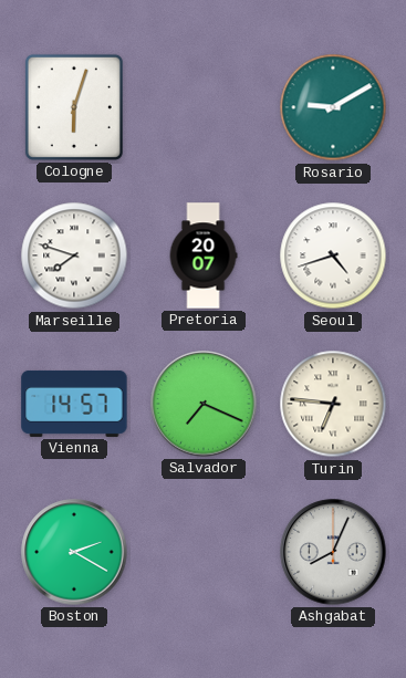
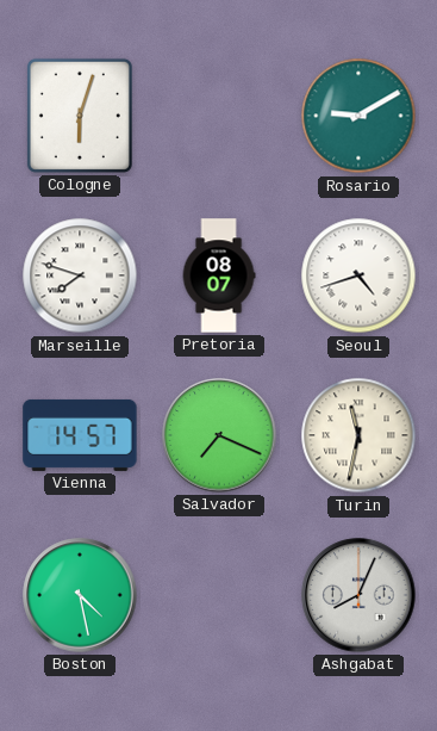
Pretoria: 20:07 -> 08:07 (219, 275)
Turin: 6:46 -> 11:32 (358, 435)
Boston: 2:20 -> 4:28 (80, 595)
